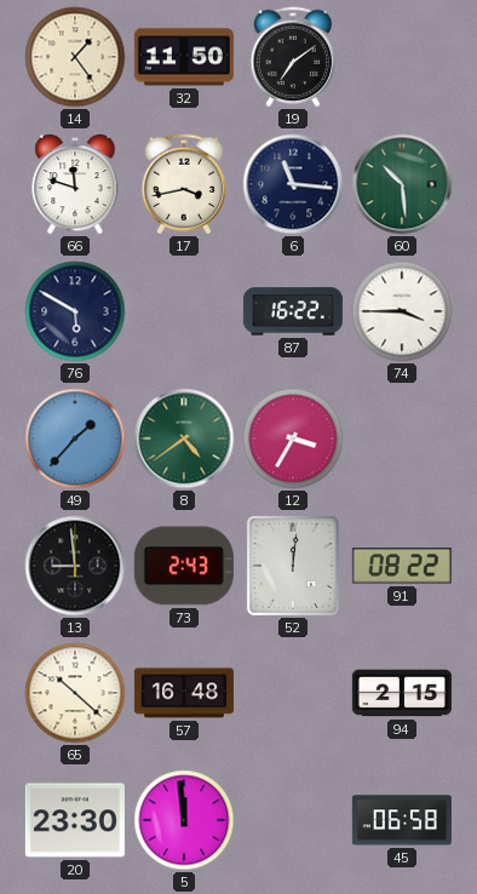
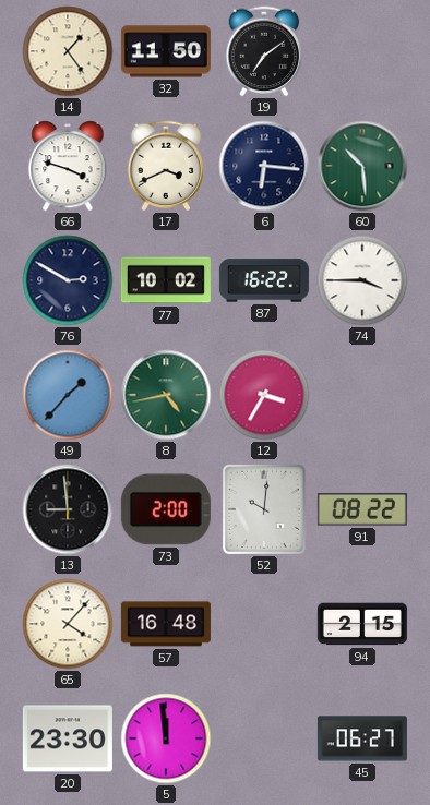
66: 11:48 -> 3:48 (68, 167)
17: 3:43 -> 3:41 (166, 166)
6: 11:16 -> 6:16 (264, 166)
76: 5:50 -> 2:50 (68, 280)
77: none -> 10:02 (166, 280)
8: 4:39 -> 4:43 (166, 395)
73: 2:43 -> 2:00 (166, 509)
52: 12:01 -> 10:01 (264, 509)
65: 10:22 -> 4:07 (68, 624)
45: 06:58 -> 06:27 (362, 738)
